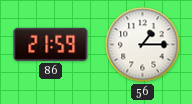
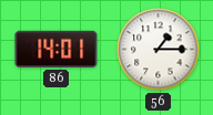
86: 21:59 -> 14:01 (57, 49)
